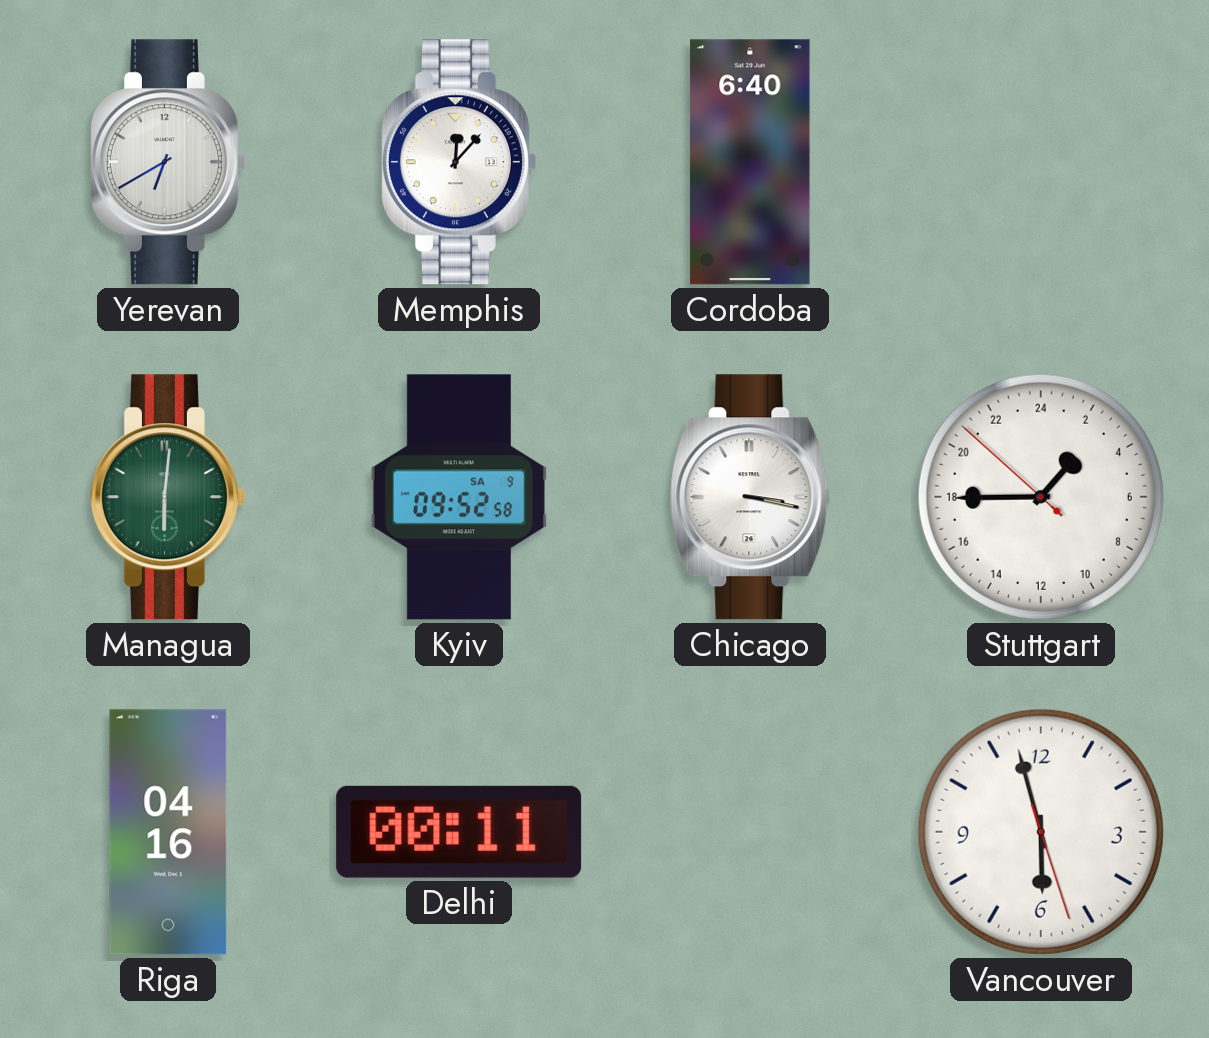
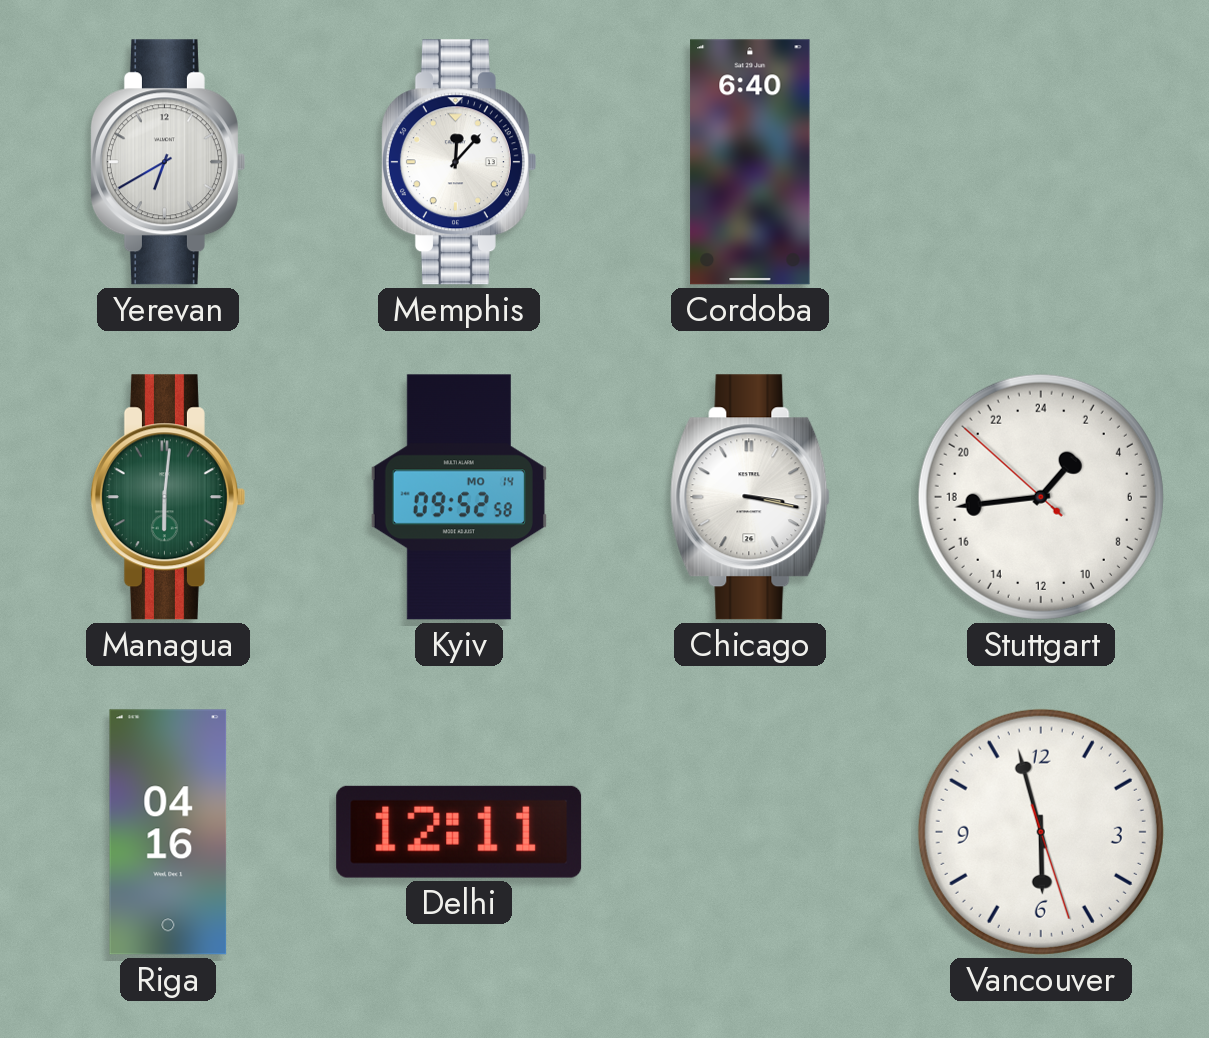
Kyiv date: SA 9 -> MO 14 (459, 497)
Stuttgart: 2:44 -> 2:43 (1041, 497)
Delhi: 00:11 -> 12:11 (459, 832)
